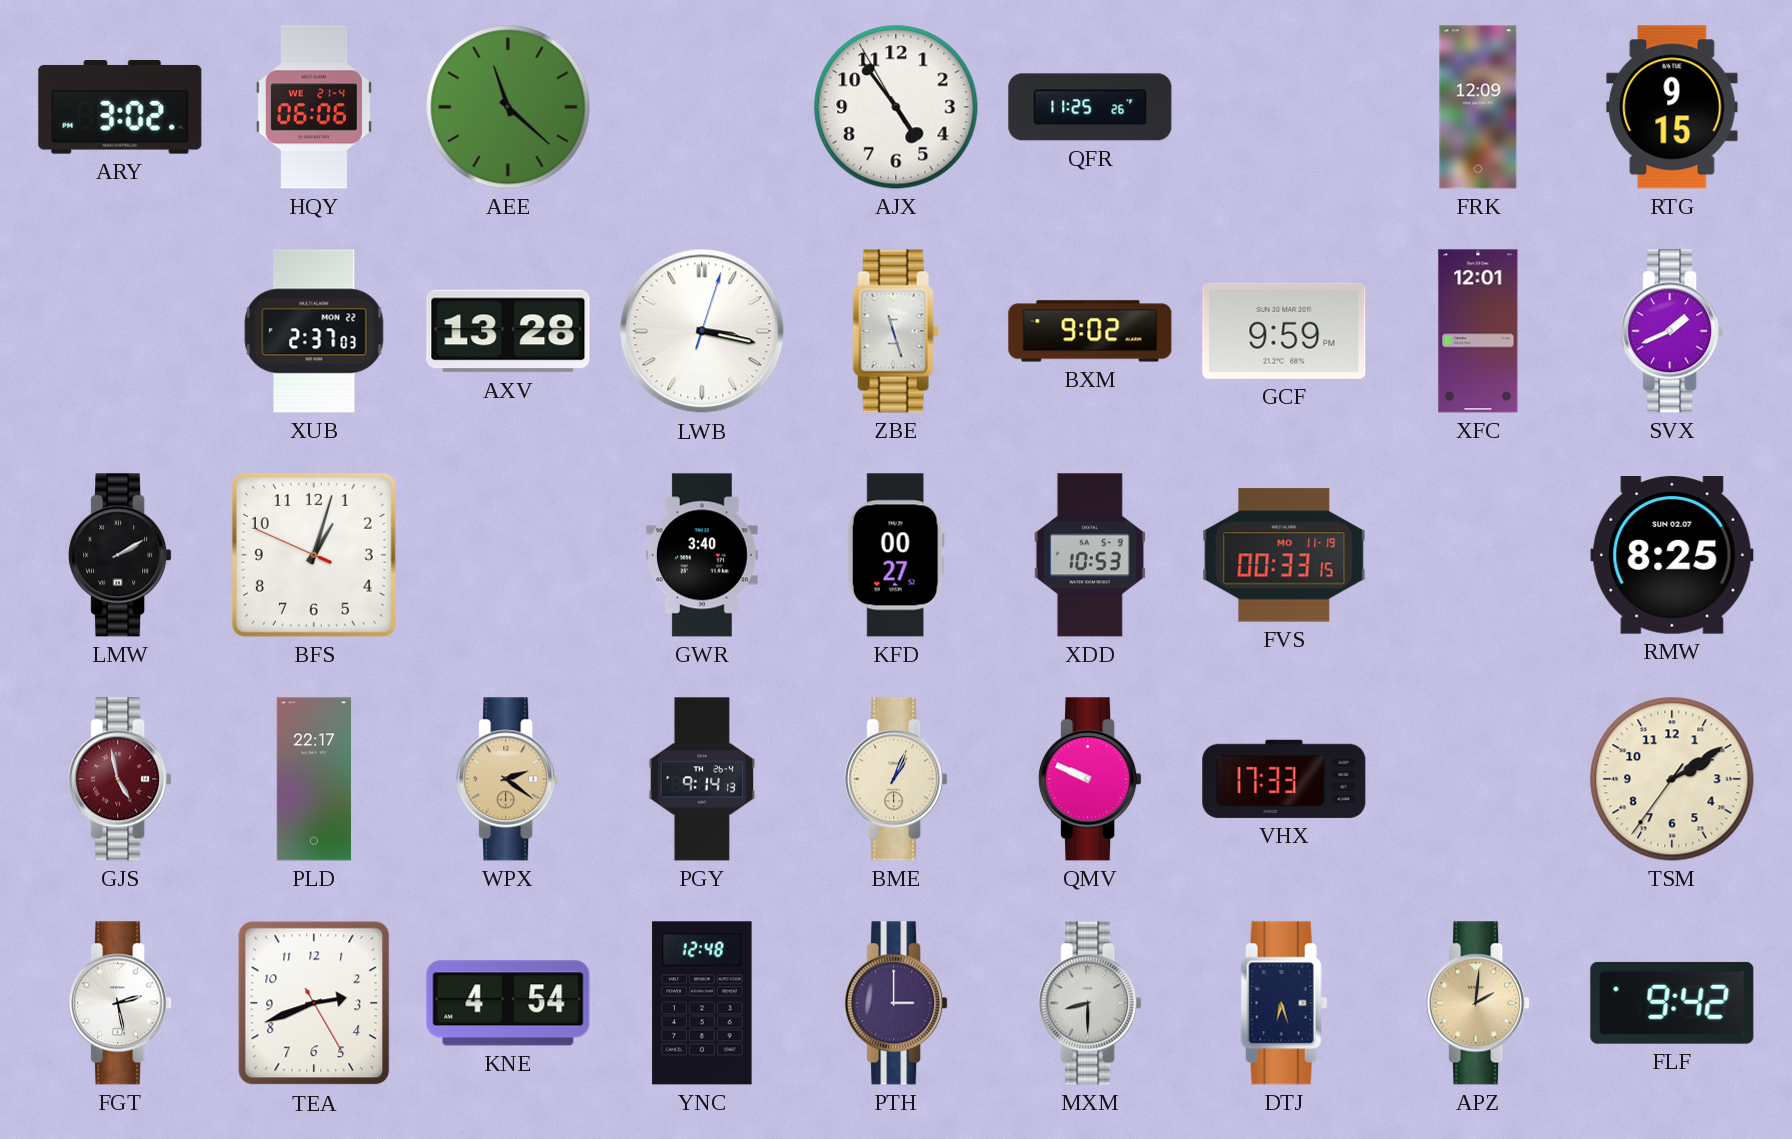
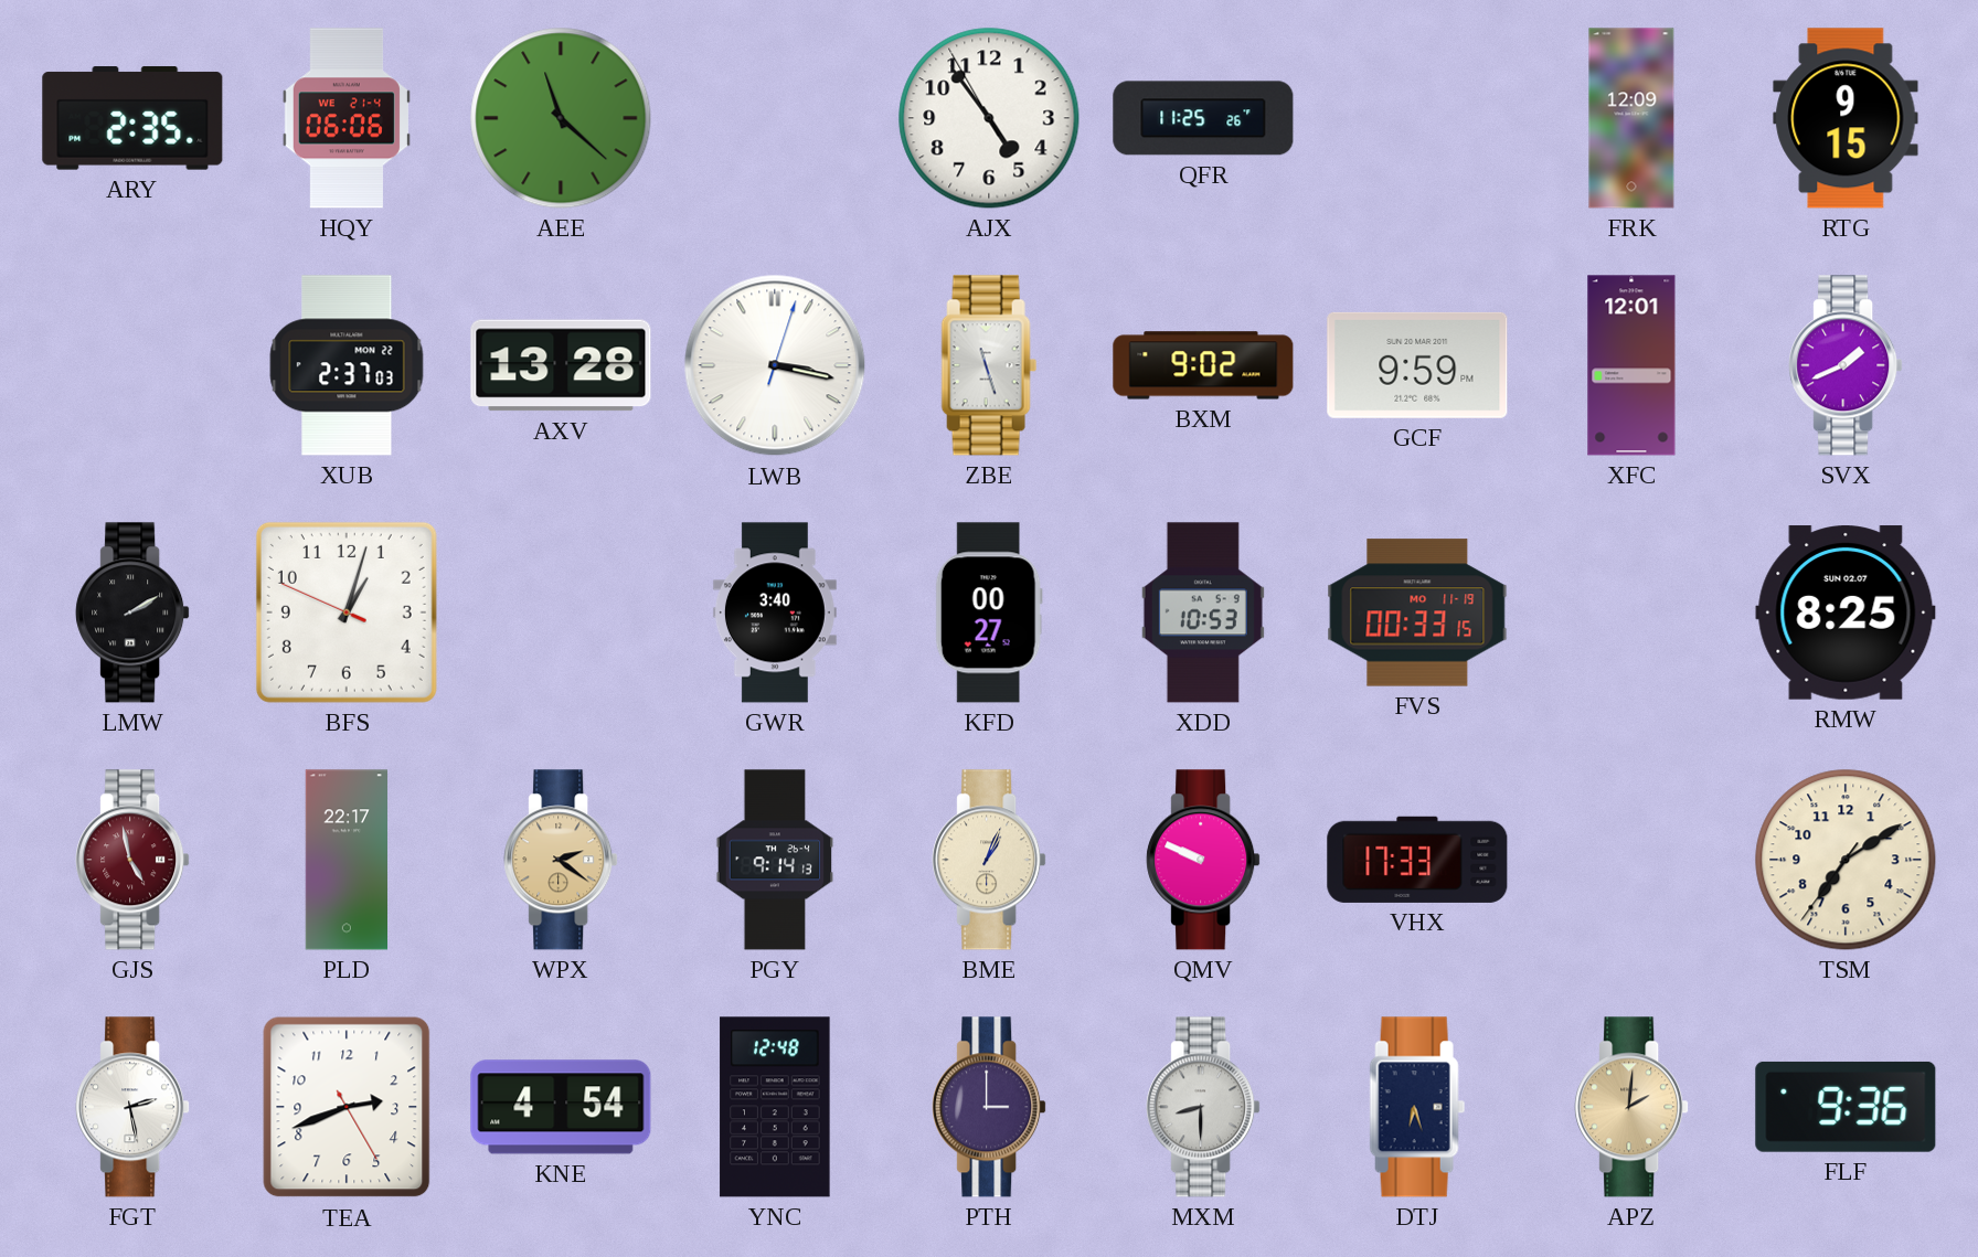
ARY: 3:02 -> 2:35 (132, 118)
TSM: 2:09 -> 7:09 (1846, 860)
FLF: 9:42 -> 9:36 (1846, 1107)
